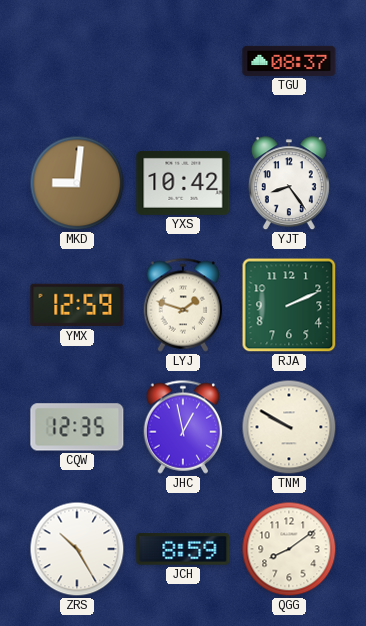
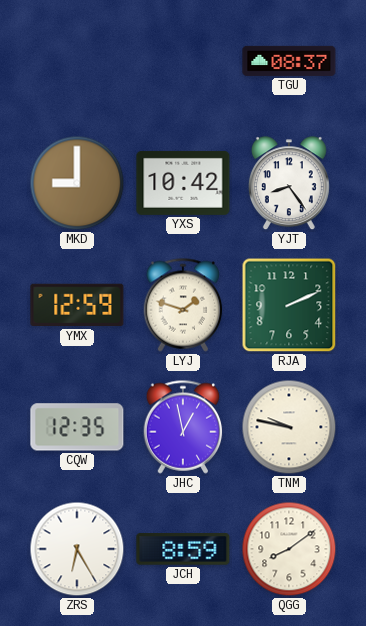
MKD: 9:01 -> 9:00 (77, 183)
TNM: 9:50 -> 9:47 (289, 427)
ZRS: 10:25 -> 6:25 (77, 549)
